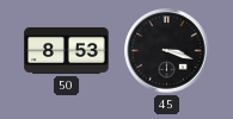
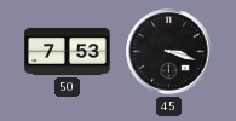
50: 8:53 -> 7:53 (68, 51)
